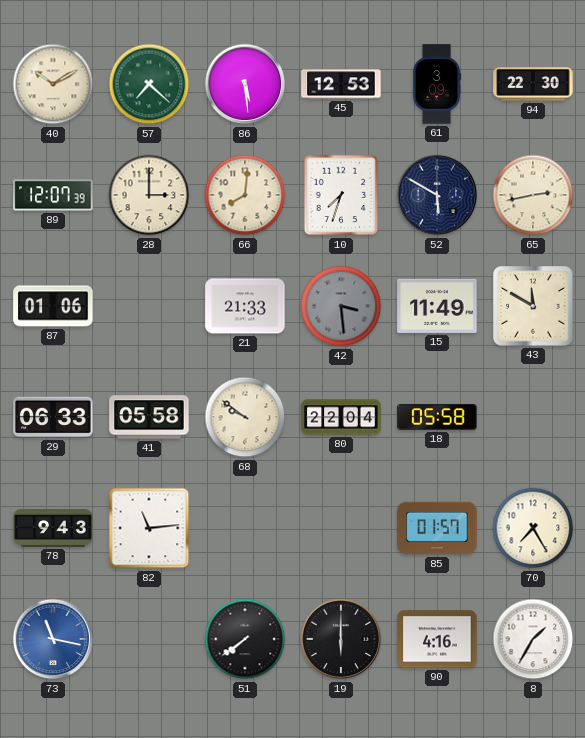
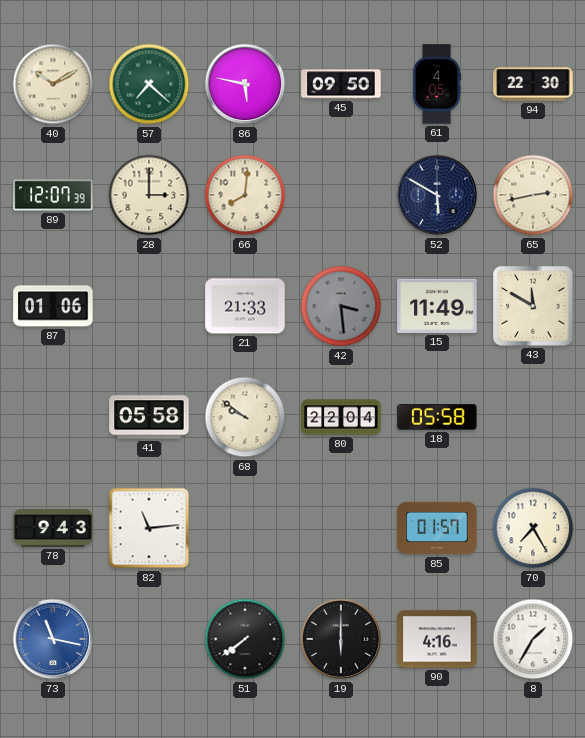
86: 5:29 -> 5:47 (245, 84)
45: 12:53 -> 09:50 (341, 84)
61: 3:09 -> 4:05 (437, 84)
10: 7:33 -> none (341, 195)
29: 06:33 -> none (53, 417)
